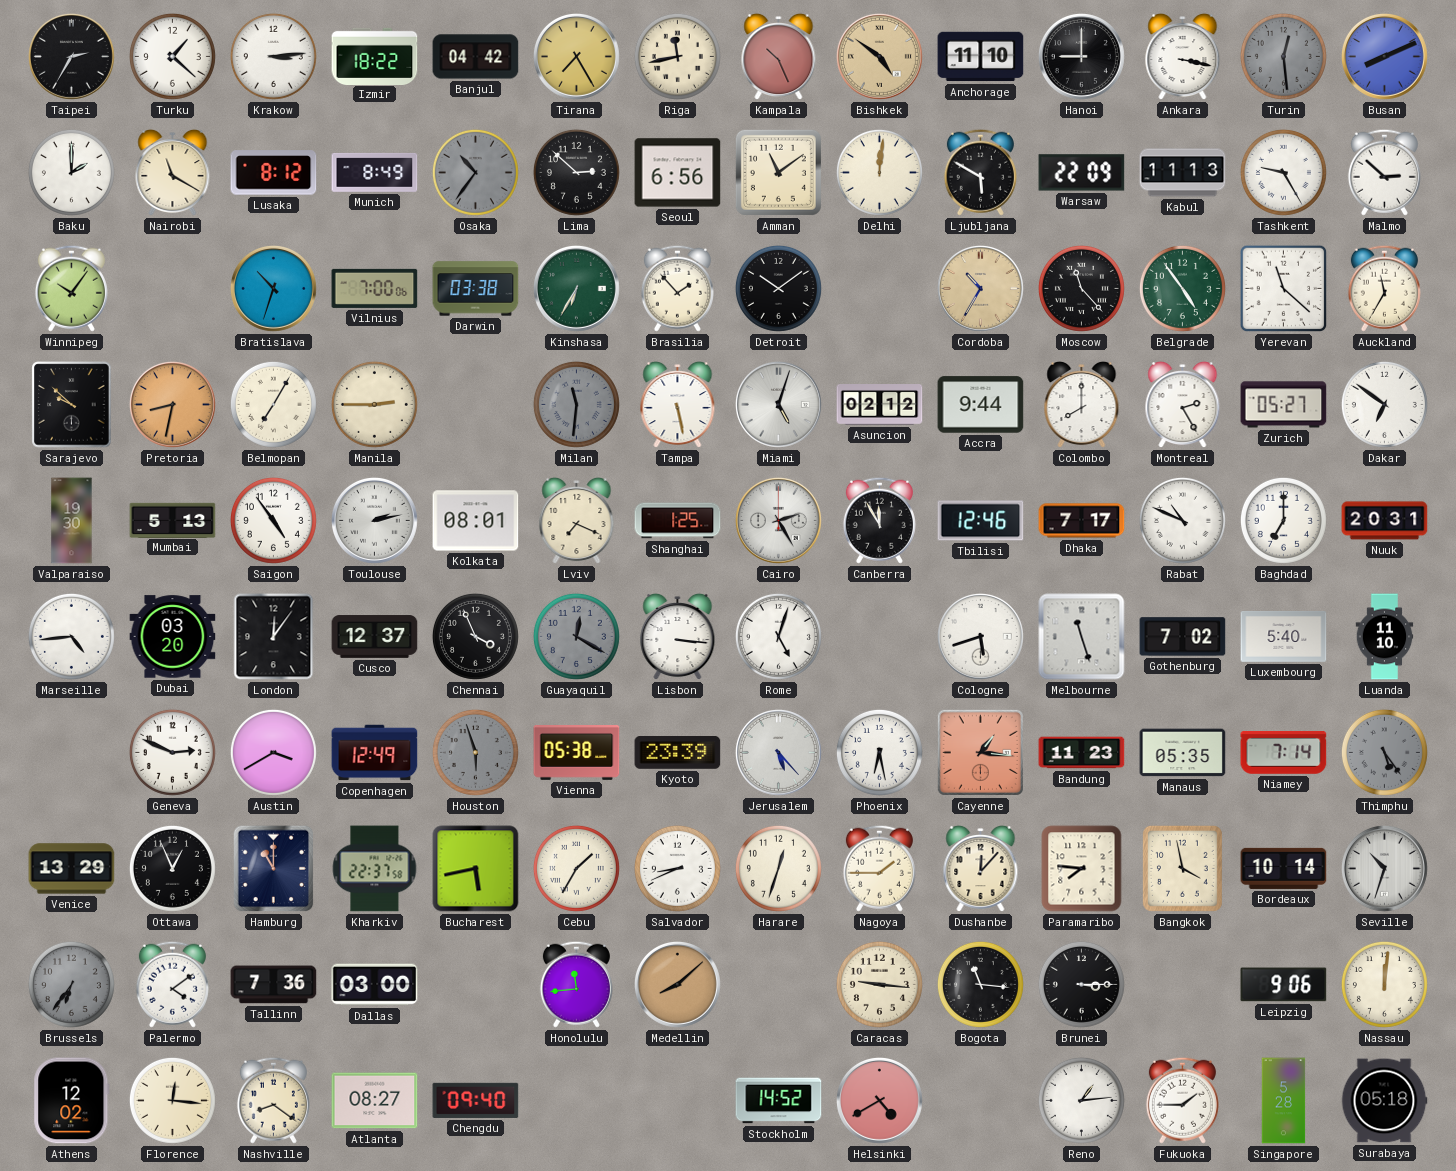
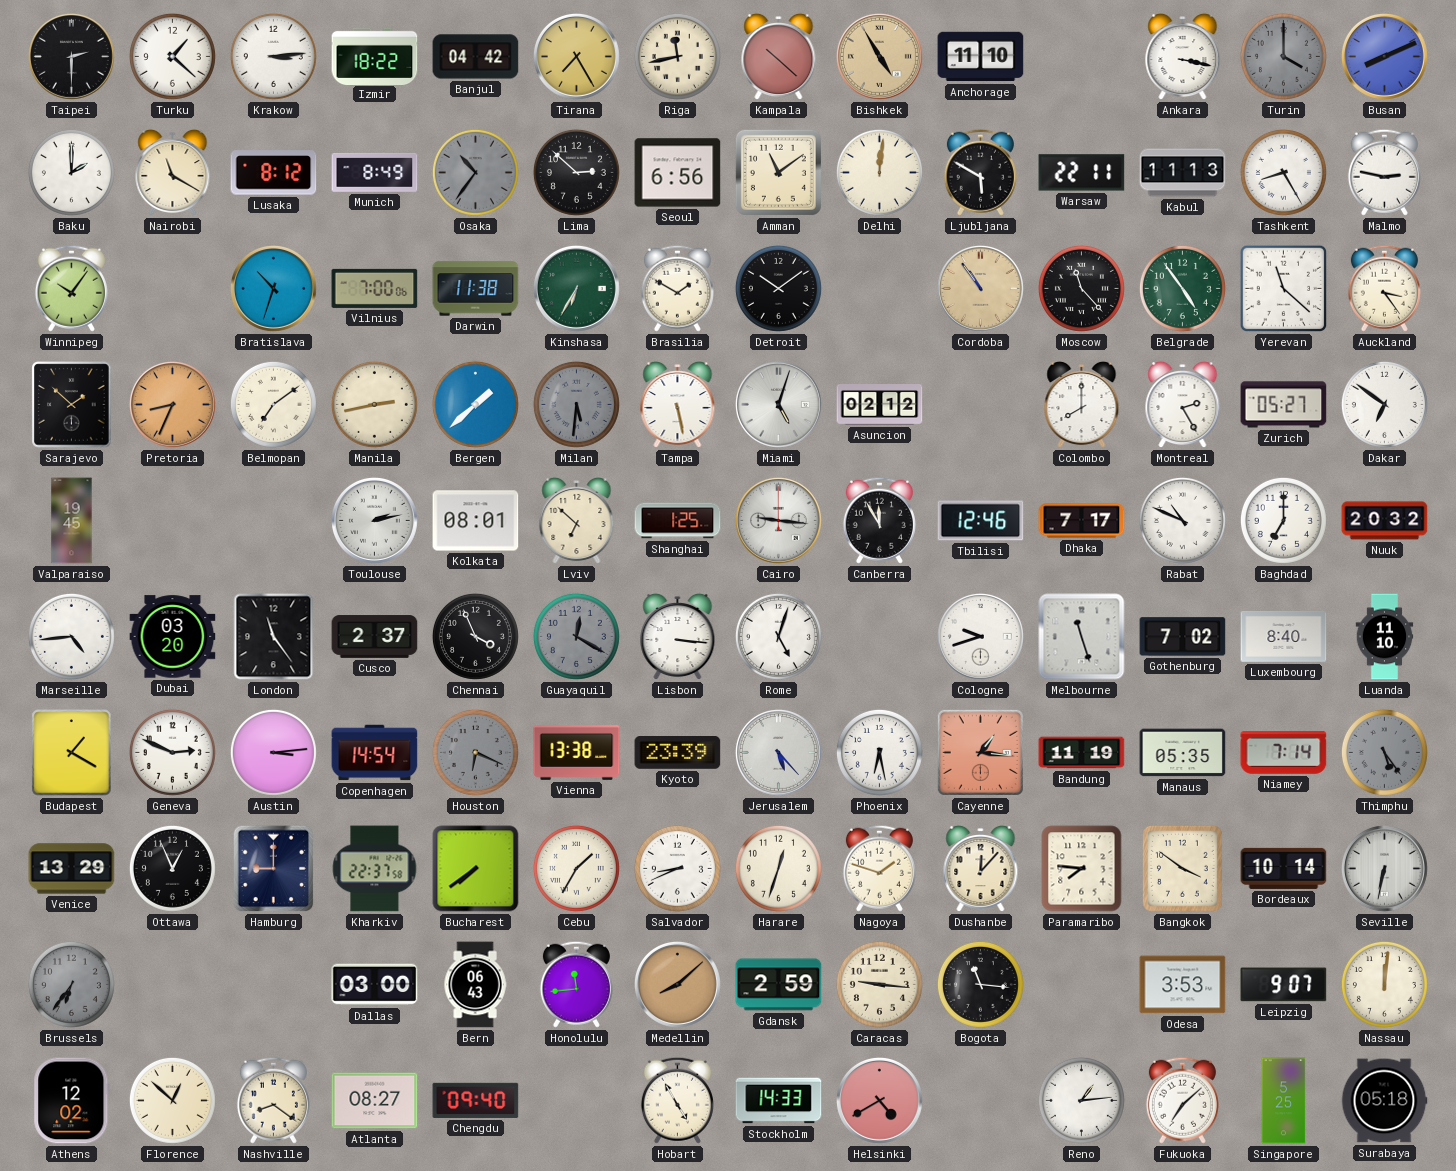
Taipei: 2:35 -> 2:30 (71, 56)
Kampala: 10:26 -> 10:22 (779, 57)
Bishkek: 4:51 -> 4:55 (879, 56)
Hanoi: 9:00 -> none (1081, 56)
Turin: 12:29 -> 4:00 (1283, 56)
Warsaw: 22:09 -> 22:11 (1082, 173)
Tashkent: 9:25 -> 8:25 (1283, 172)
Malmo: 2:52 -> 2:47 (1384, 172)
Darwin: 03:38 -> 11:38 (476, 289)
Brasilia: 1:53 -> 1:50 (677, 288)
Cordoba: 10:35 -> 10:54 (980, 288)
Auckland: 11:35 -> 3:24 (1384, 288)
Sarajevo: 9:52 -> 1:52 (72, 405)
Pretoria: 8:32 -> 8:34 (172, 404)
Belmopan: 7:05 -> 7:09 (273, 404)
Manila: 2:45 -> 2:43 (374, 404)
Bergen: none -> 1:38 (475, 404)
Milan: 11:31 -> 5:31 (576, 404)
Accra: 9:44 -> none (981, 405)
Valparaiso: 19:30 -> 19:45 (72, 521)
Mumbai: 5:13 -> none (173, 520)
Saigon: 4:54 -> none (273, 520)
Lviv: 7:19 -> 6:52 (577, 521)
Cairo: 2:25 -> 9:16 (778, 520)
Nuuk: 20:31 -> 20:32 (1385, 521)
London: 12:06 -> 11:24 (274, 637)
Cusco: 12:37 -> 2:37 (375, 637)
Cologne: 5:42 -> 9:42 (980, 636)
Luxembourg: 5:40 -> 8:40 (1284, 636)
Budapest: none -> 1:20 (72, 753)
Austin: 3:40 -> 3:14 (273, 752)
Copenhagen: 12:49 -> 14:54 (375, 753)
Houston: 5:57 -> 6:19 (475, 752)
Vienna: 05:38 -> 13:38 (577, 753)
Bandung: 11:23 -> 11:19 (1082, 753)
Hamburg: 11:00 -> 9:00 (274, 869)
Bucharest: 5:43 -> 7:39 (476, 869)
Nagoya: 1:45 -> 1:48 (879, 868)
Bangkok: 3:58 -> 3:51 (1182, 868)
Seville: 10:33 -> 6:32 (1384, 868)
Palermo: 4:09 -> none (172, 984)
Tallinn: 7:36 -> none (274, 985)
Bern: none -> 06:43 (475, 985)
Gdansk: none -> 2:59 (779, 985)
Brunei: 3:15 -> none (1081, 984)
Odesa: none -> 3:53 (1183, 985)
Leipzig: 9:06 -> 9:07 (1284, 985)
Florence: 12:16 -> 12:52 (172, 1100)
Hobart: none -> 4:55 (677, 1100)
Stockholm: 14:52 -> 14:33 (779, 1101)
Fukuoka: 1:45 -> 7:08 (1182, 1100)
Singapore: 5:28 -> 5:25 (1284, 1101)
